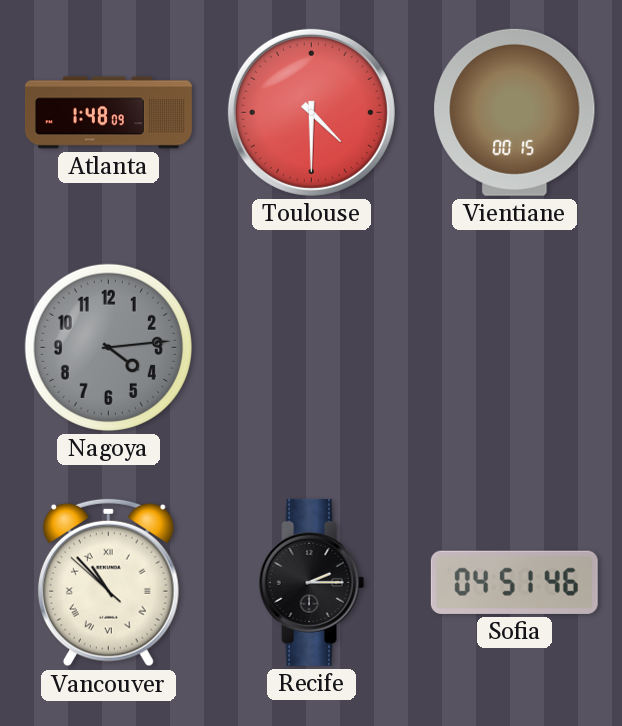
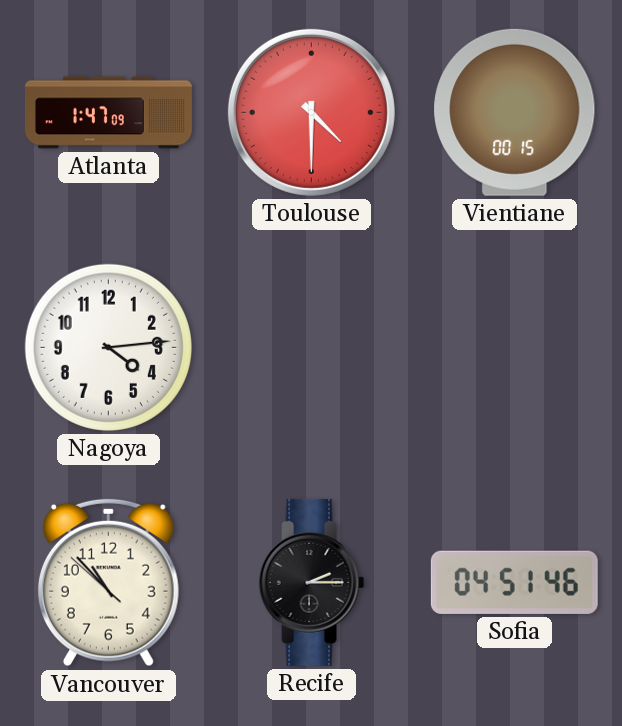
Atlanta: 1:48 -> 1:47 (108, 113)
Nagoya dial: grey -> white (108, 347)
Vancouver numerals: Roman -> Arabic (108, 583)
